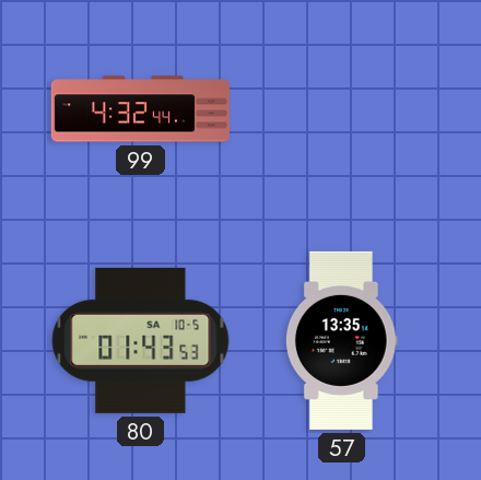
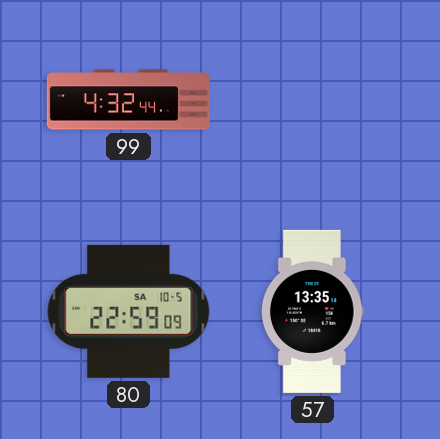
80: 01:43 -> 22:59 (129, 311)
